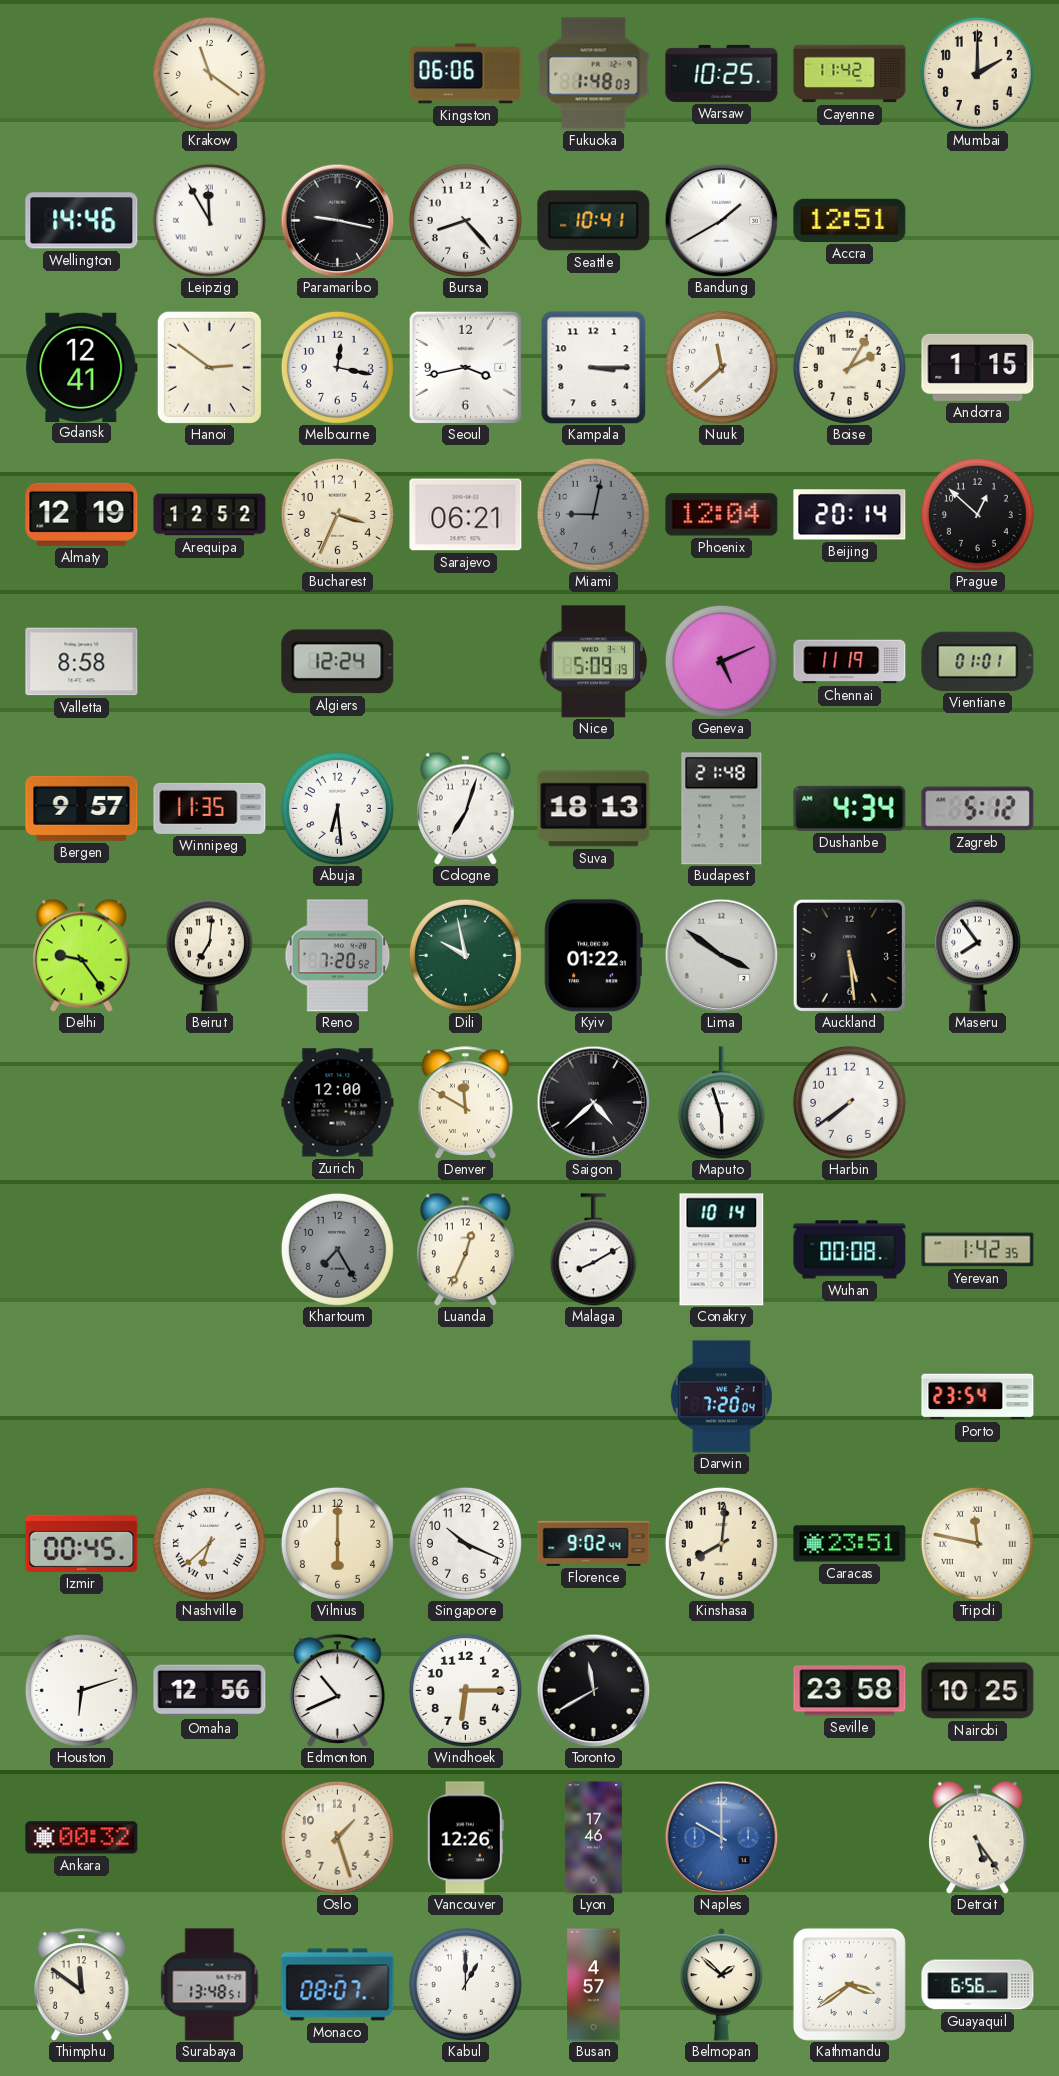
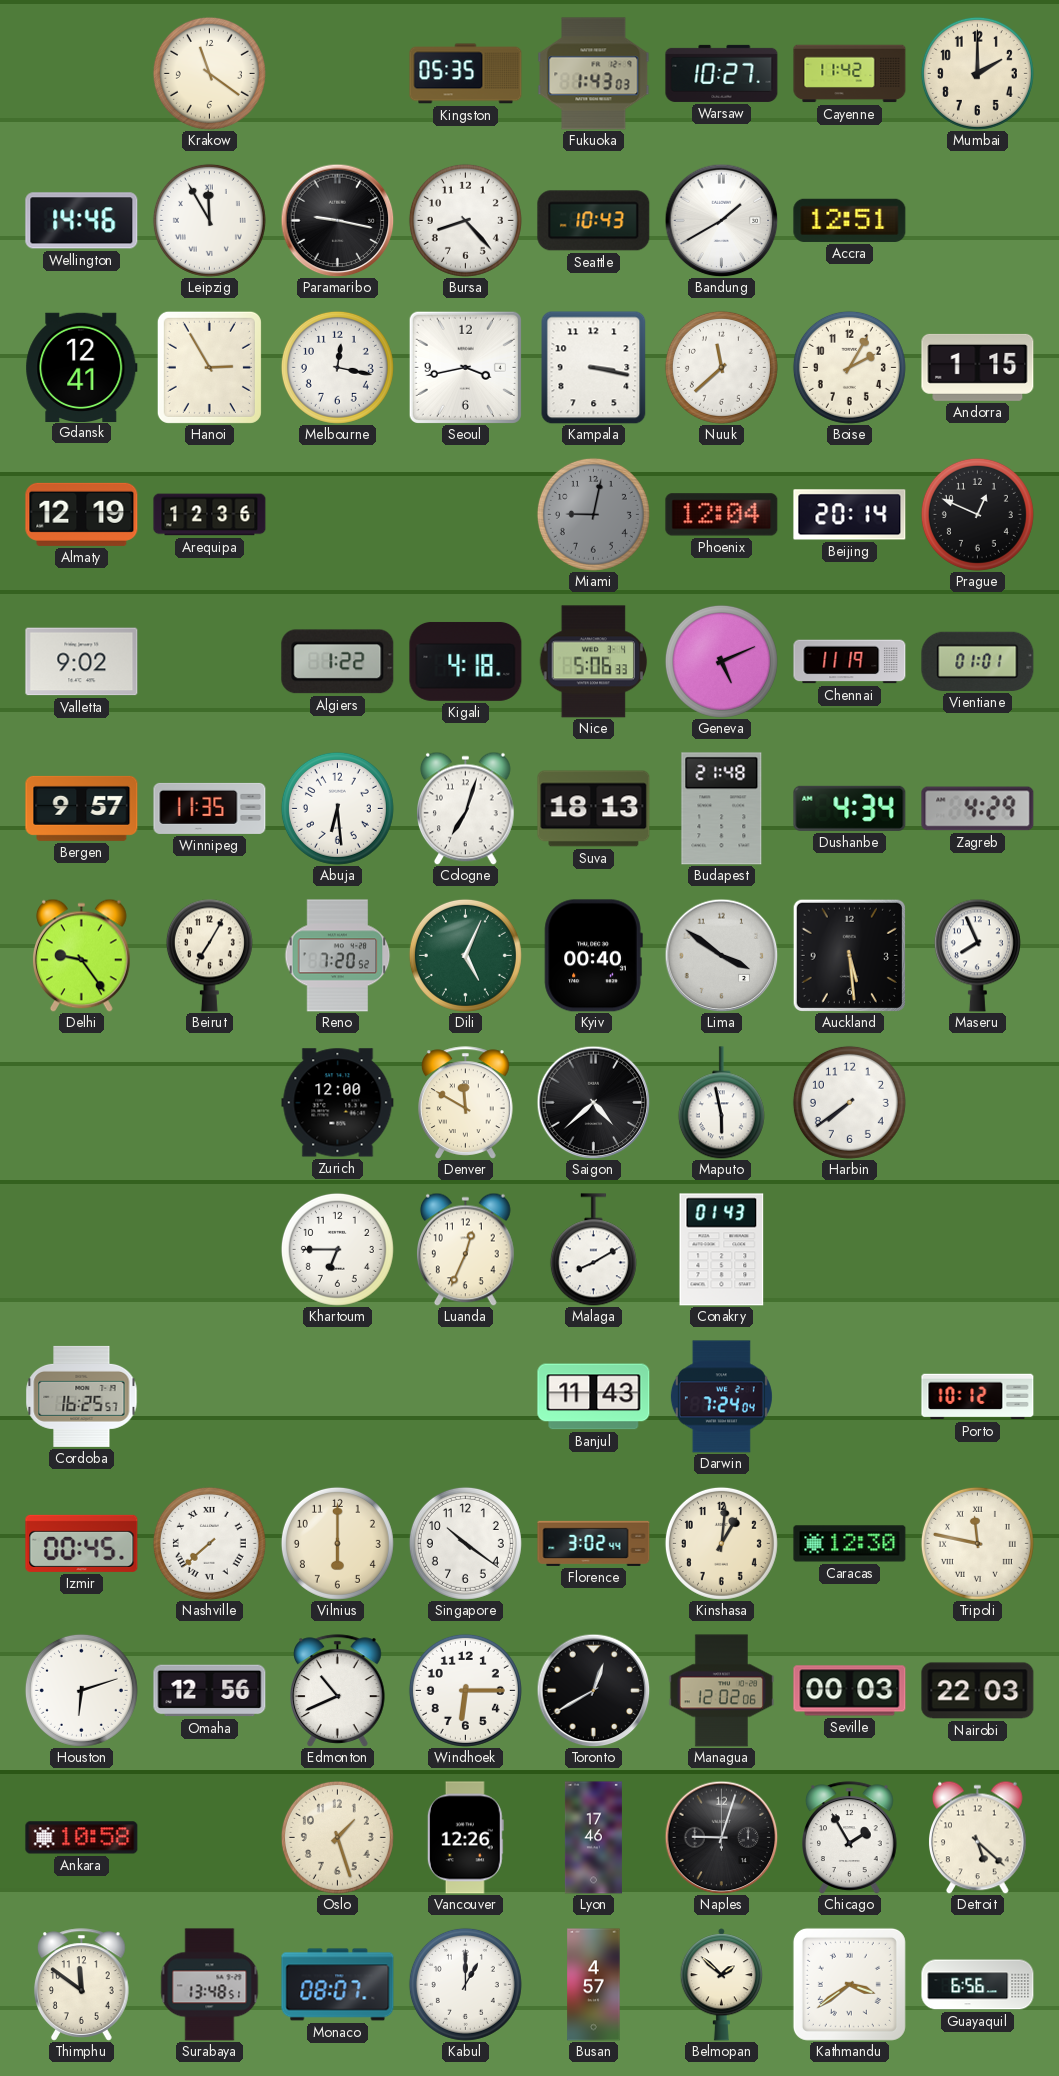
Kingston: 06:06 -> 05:35 (466, 74)
Fukuoka: 1:48 -> 1:43 (594, 74)
Warsaw: 10:25 -> 10:27 (722, 73)
Seattle: 10:41 -> 10:43 (594, 221)
Hanoi: 2:51 -> 2:55 (209, 367)
Kampala: 3:15 -> 3:17 (594, 367)
Arequipa: 12:52 -> 12:36 (210, 515)
Bucharest: 3:34 -> none (337, 514)
Sarajevo: 06:21 -> none (466, 515)
Prague: 12:52 -> 12:49 (977, 514)
Valletta: 8:58 -> 9:02 (82, 662)
Algiers: 12:24 -> 1:22 (338, 662)
Kigali: none -> 4:18 (466, 661)
Nice: 5:09 -> 5:06 (594, 662)
Zagreb: 5:12 -> 4:29 (978, 809)
Beirut: 7:01 -> 7:05 (209, 955)
Dili: 9:58 -> 5:04 (465, 955)
Kyiv: 01:22 -> 00:40 (593, 956)
Maseru: 7:54 -> 7:56 (977, 955)
Maputo: 5:57 -> 5:58 (721, 1103)
Khartoum: 7:25 -> 6:45 (337, 1249)
Khartoum dial: grey -> white (337, 1249)
Conakry: 10:14 -> 01:43 (722, 1250)
Wuhan: 00:08 -> none (850, 1250)
Yerevan: 1:42 -> none (978, 1250)
Cordoba: none -> 16:25 (82, 1396)
Banjul: none -> 11:43 (594, 1397)
Darwin: 7:20 -> 7:24 (721, 1397)
Porto: 23:54 -> 10:12 (978, 1397)
Nashville: 6:38 -> 7:38 (209, 1543)
Singapore: 10:19 -> 10:21 (465, 1543)
Florence: 9:02 -> 3:02 (594, 1543)
Kinshasa: 8:01 -> 1:01 (721, 1543)
Caracas: 23:51 -> 12:30 (850, 1544)
Toronto: 11:40 -> 12:40 (593, 1690)
Managua: none -> 12:02 (721, 1691)
Seville: 23:58 -> 00:03 (850, 1691)
Nairobi: 10:25 -> 22:03 (978, 1691)
Ankara: 00:32 -> 10:58 (82, 1838)
Naples: 10:00 -> 9:03 (721, 1837)
Naples dial: blue -> black (721, 1837)
Chicago: none -> 1:55 (850, 1838)
Detroit: 5:24 -> 5:22 (978, 1837)
